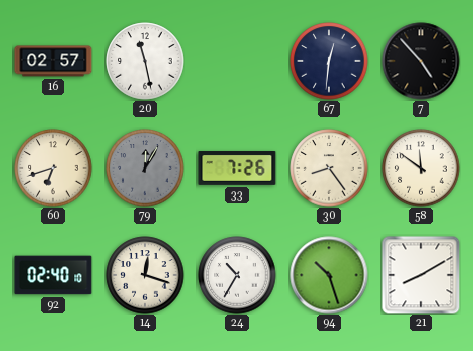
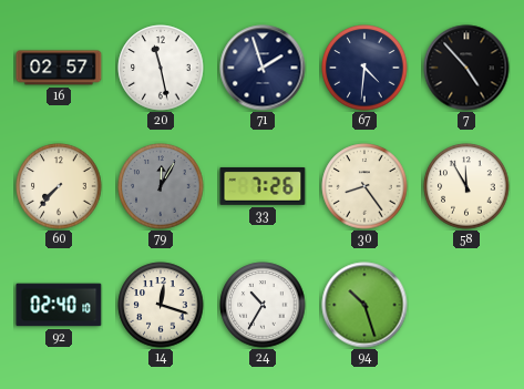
71: none -> 1:57 (263, 68)
67: 12:31 -> 4:31 (364, 68)
60: 6:42 -> 7:37 (59, 186)
58: 11:51 -> 11:55 (466, 186)
21: 8:10 -> none (421, 275)
